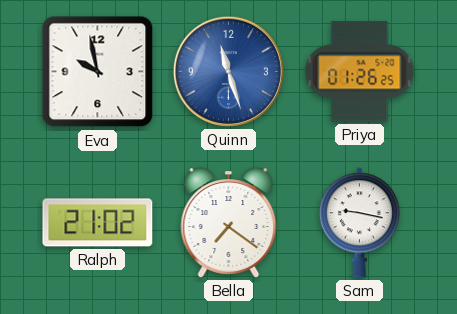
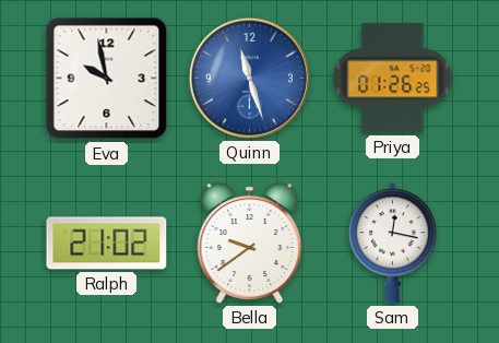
Bella: 7:21 -> 9:39 (250, 244)
Sam: 9:17 -> 12:17 (392, 244)
